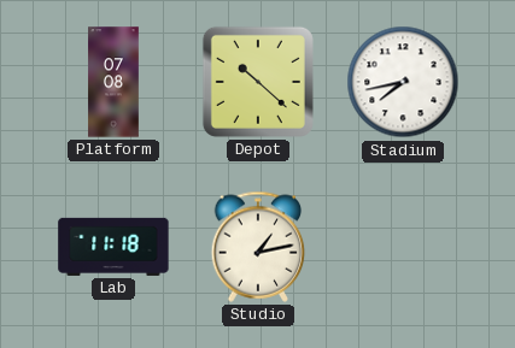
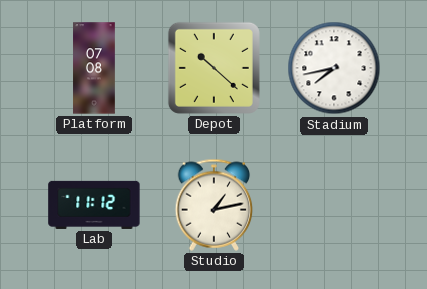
Lab: 11:18 -> 11:12 (94, 205)
